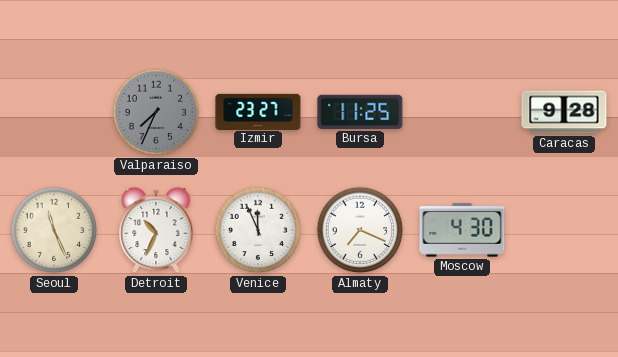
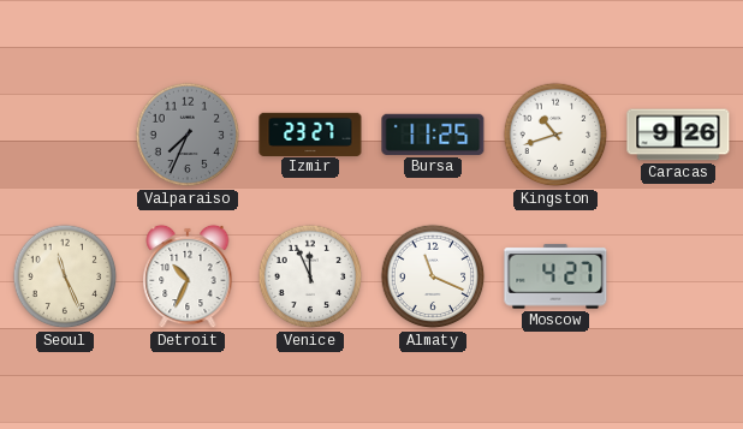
Kingston: none -> 10:42 (555, 135)
Caracas: 9:28 -> 9:26 (678, 135)
Almaty: 7:19 -> 11:19 (433, 276)
Moscow: 4:30 -> 4:27 (555, 276)
